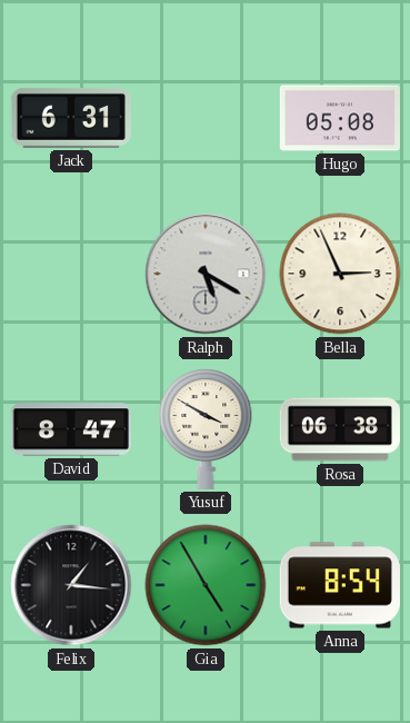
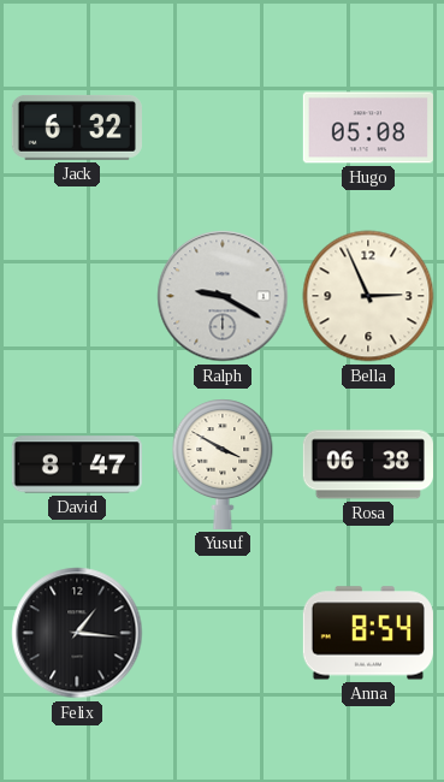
Jack: 6:31 -> 6:32 (77, 128)
Ralph: 5:20 -> 9:20 (223, 296)
Gia: 4:55 -> none (206, 585)
